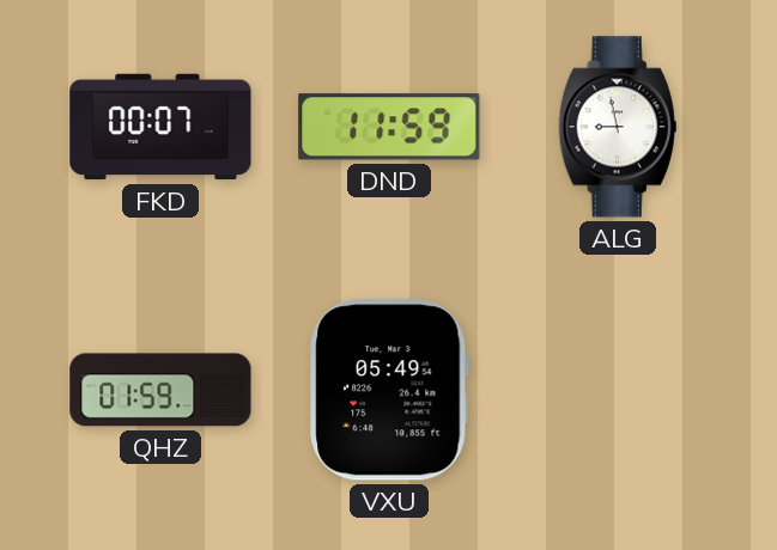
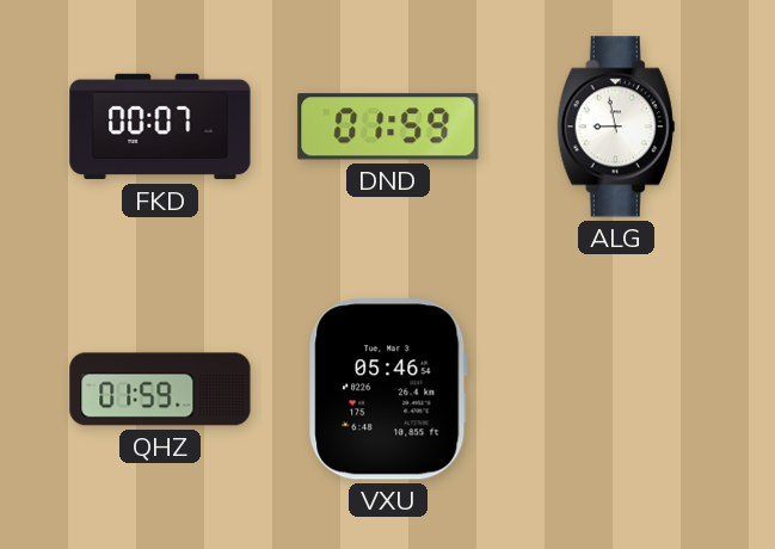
DND: 11:59 -> 01:59 (388, 127)
VXU: 05:49 -> 05:46 (388, 389)
